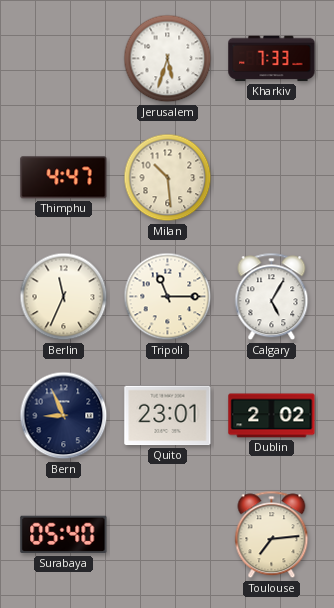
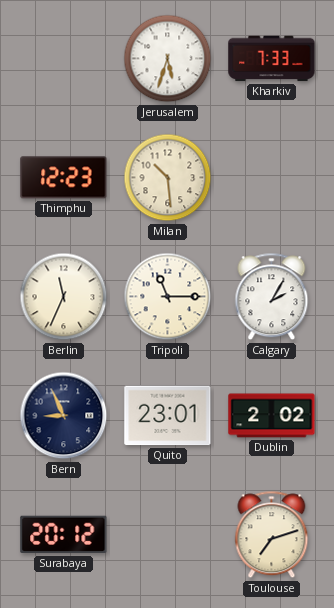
Thimphu: 4:47 -> 12:23 (64, 178)
Calgary: 5:05 -> 2:05 (272, 297)
Surabaya: 05:40 -> 20:12 (64, 535)
Toulouse: 7:14 -> 7:12 (272, 535)
